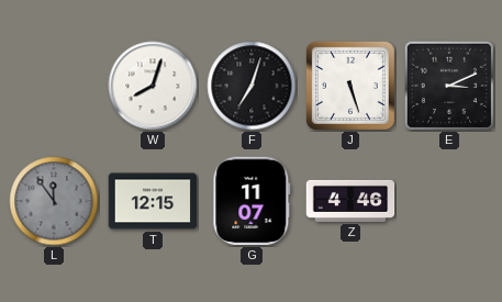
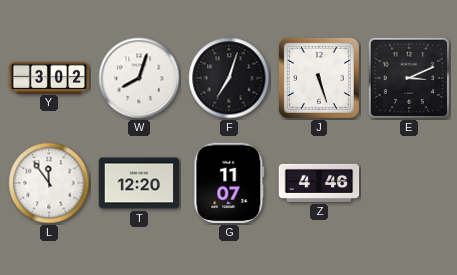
Y: none -> 3:02 (49, 77)
L dial: grey -> white (49, 183)
T: 12:15 -> 12:20 (139, 183)
